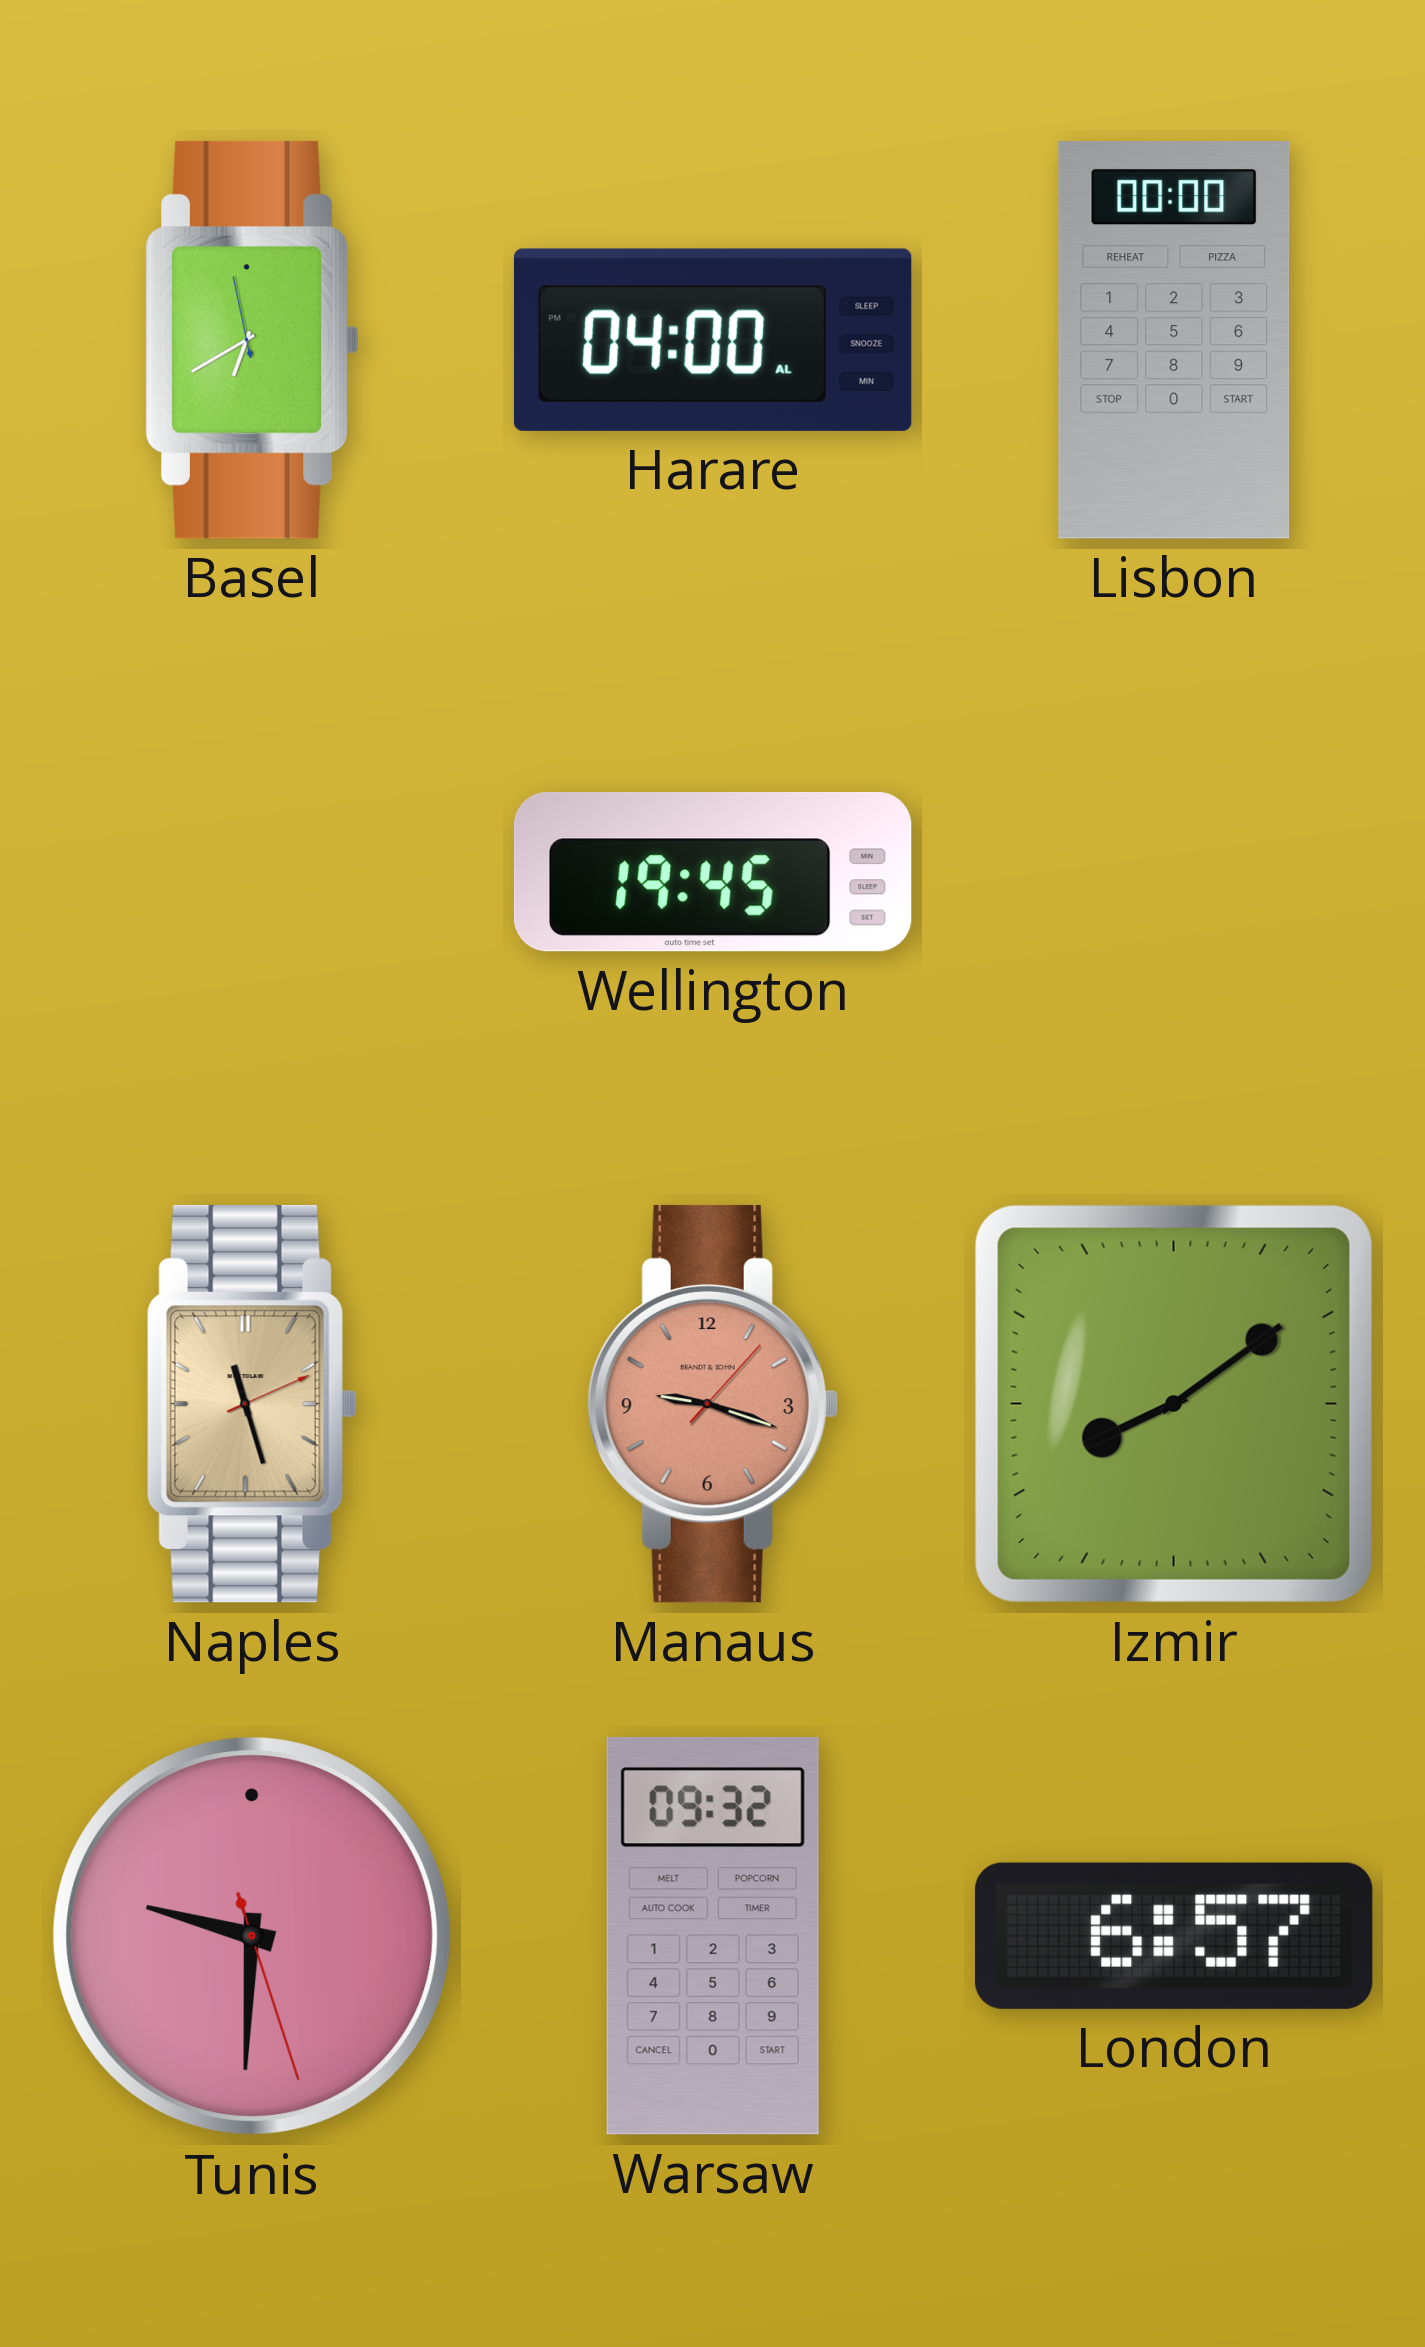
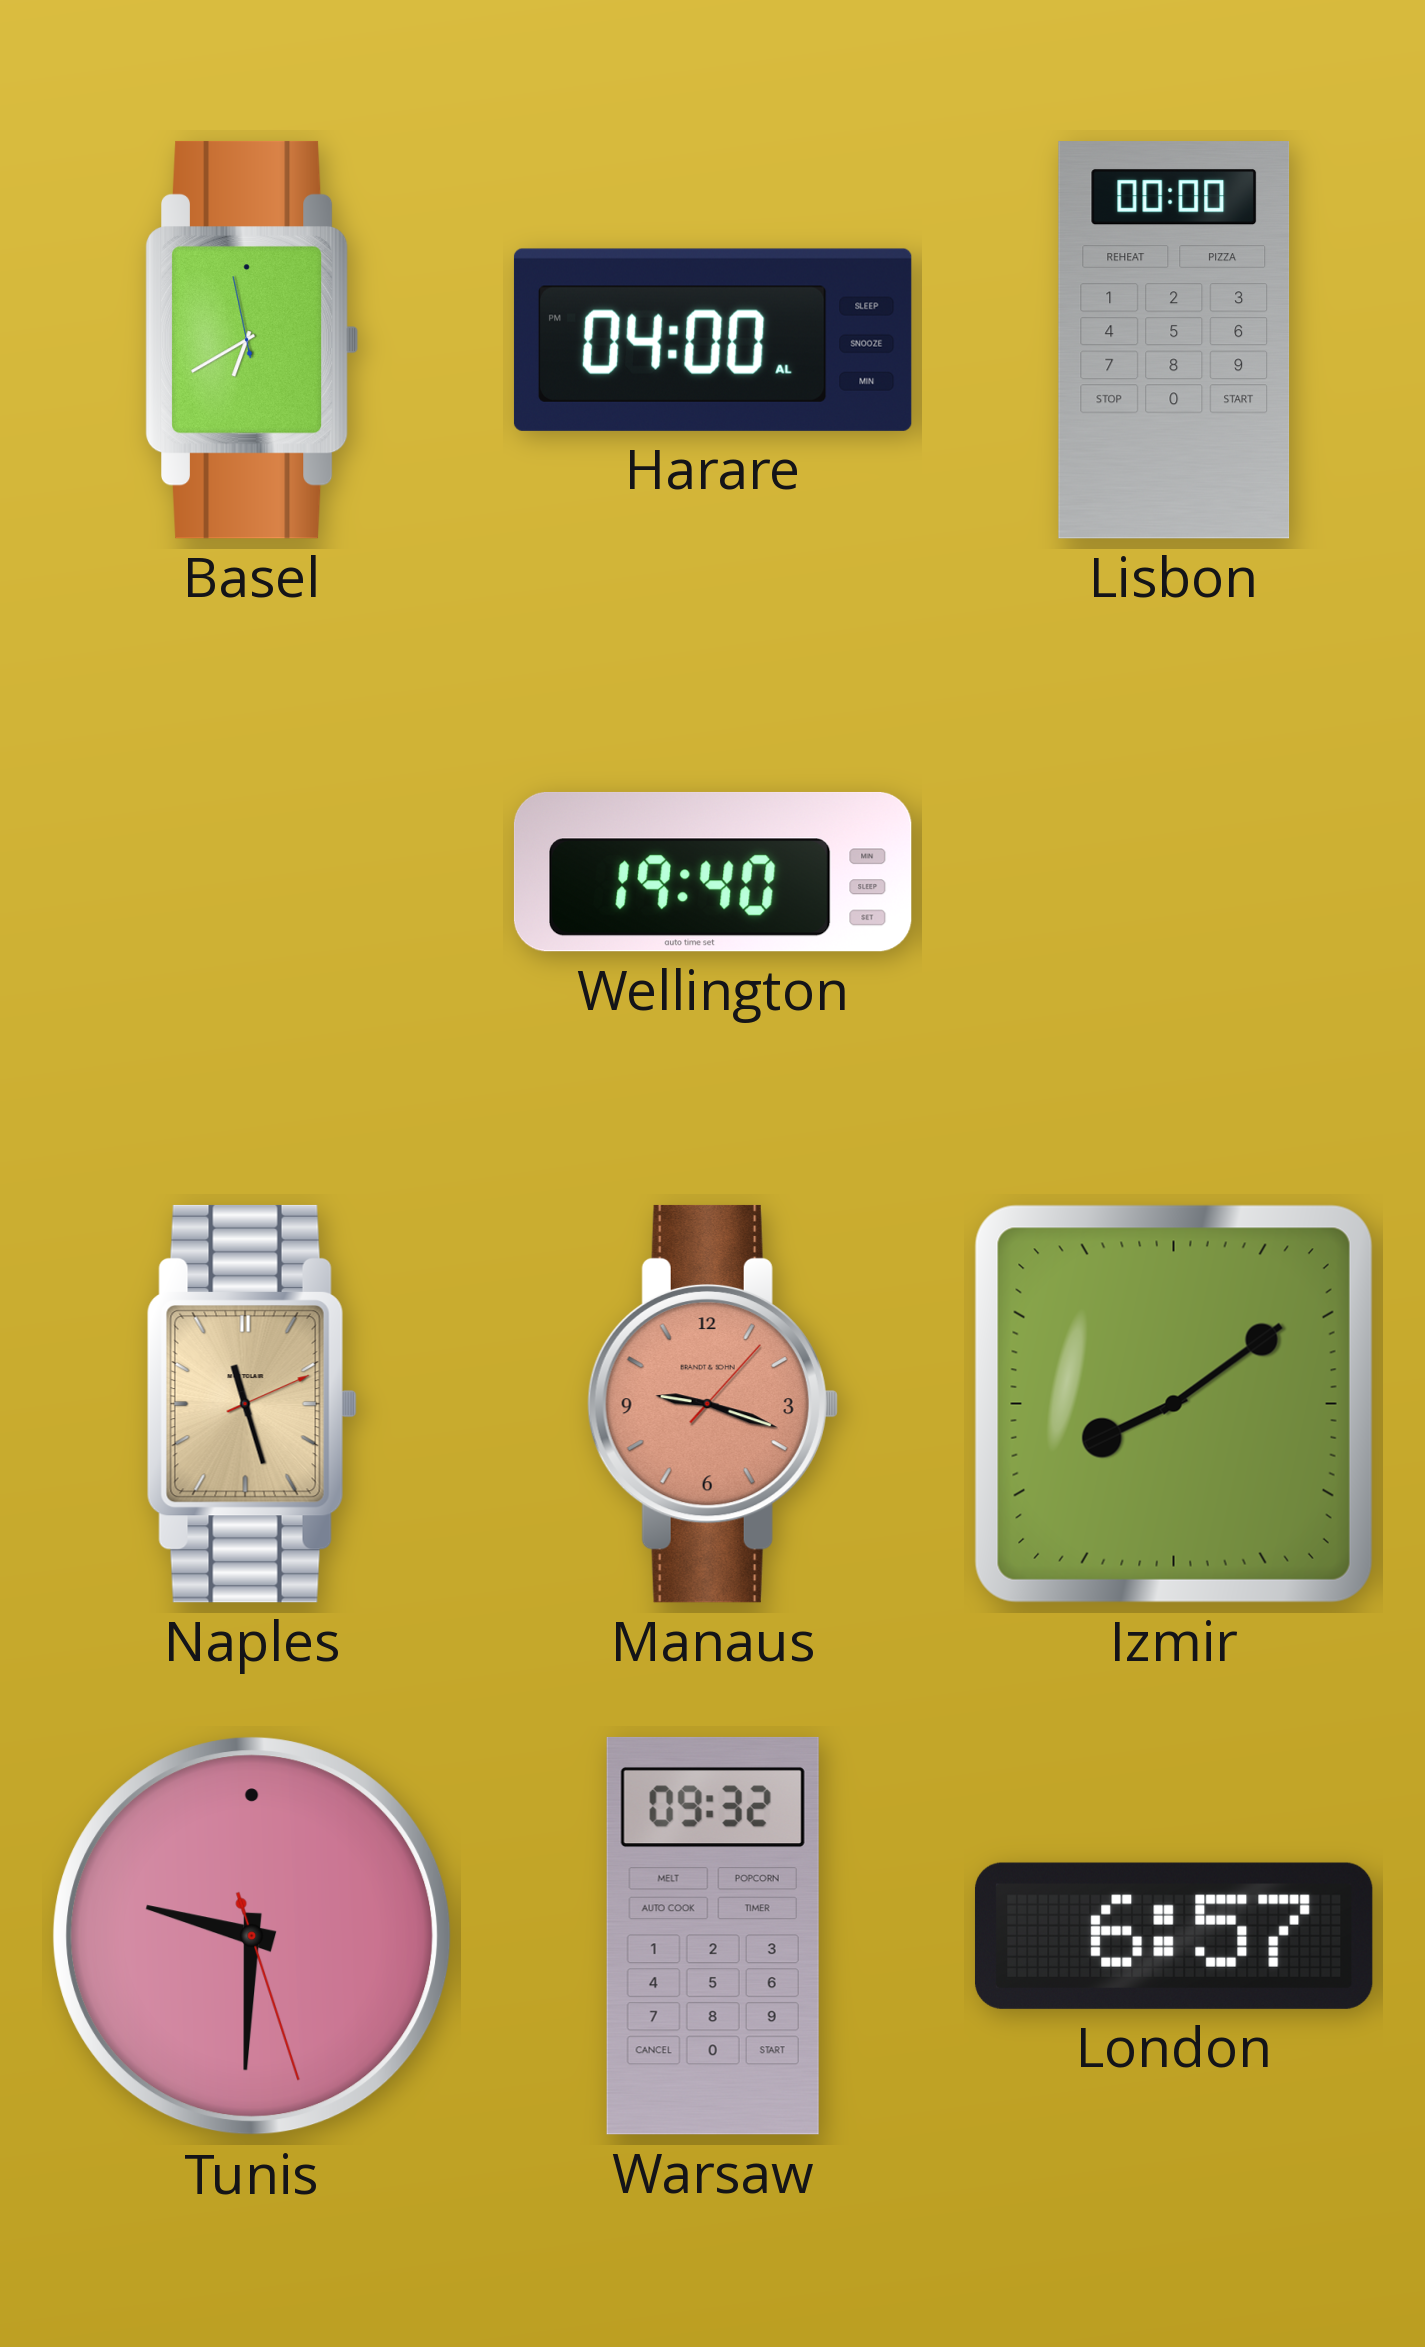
Wellington: 19:45 -> 19:40 (713, 872)
